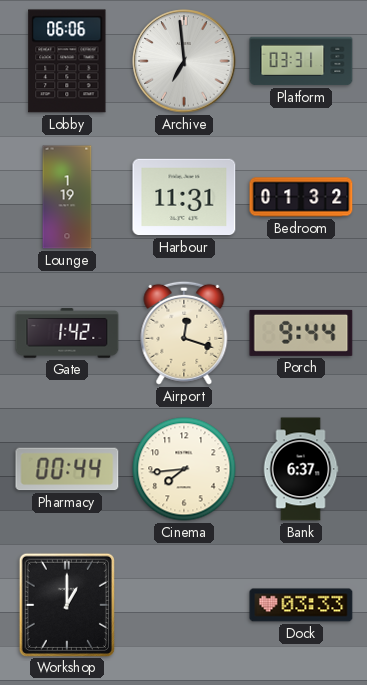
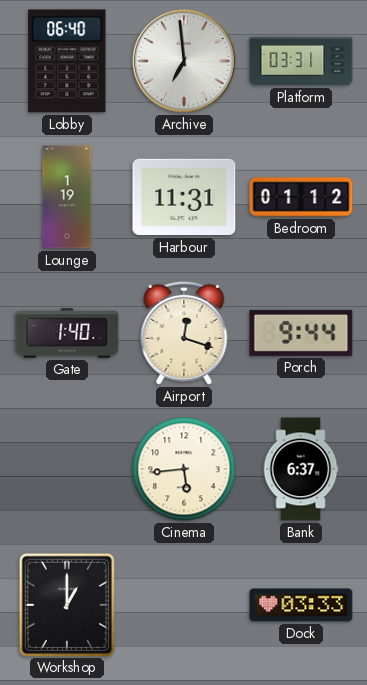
Lobby: 06:06 -> 06:40 (67, 61)
Bedroom: 01:32 -> 01:12 (301, 197)
Gate: 1:42 -> 1:40 (67, 333)
Pharmacy: 00:44 -> none (67, 469)
Cinema: 7:44 -> 5:44 (184, 469)
